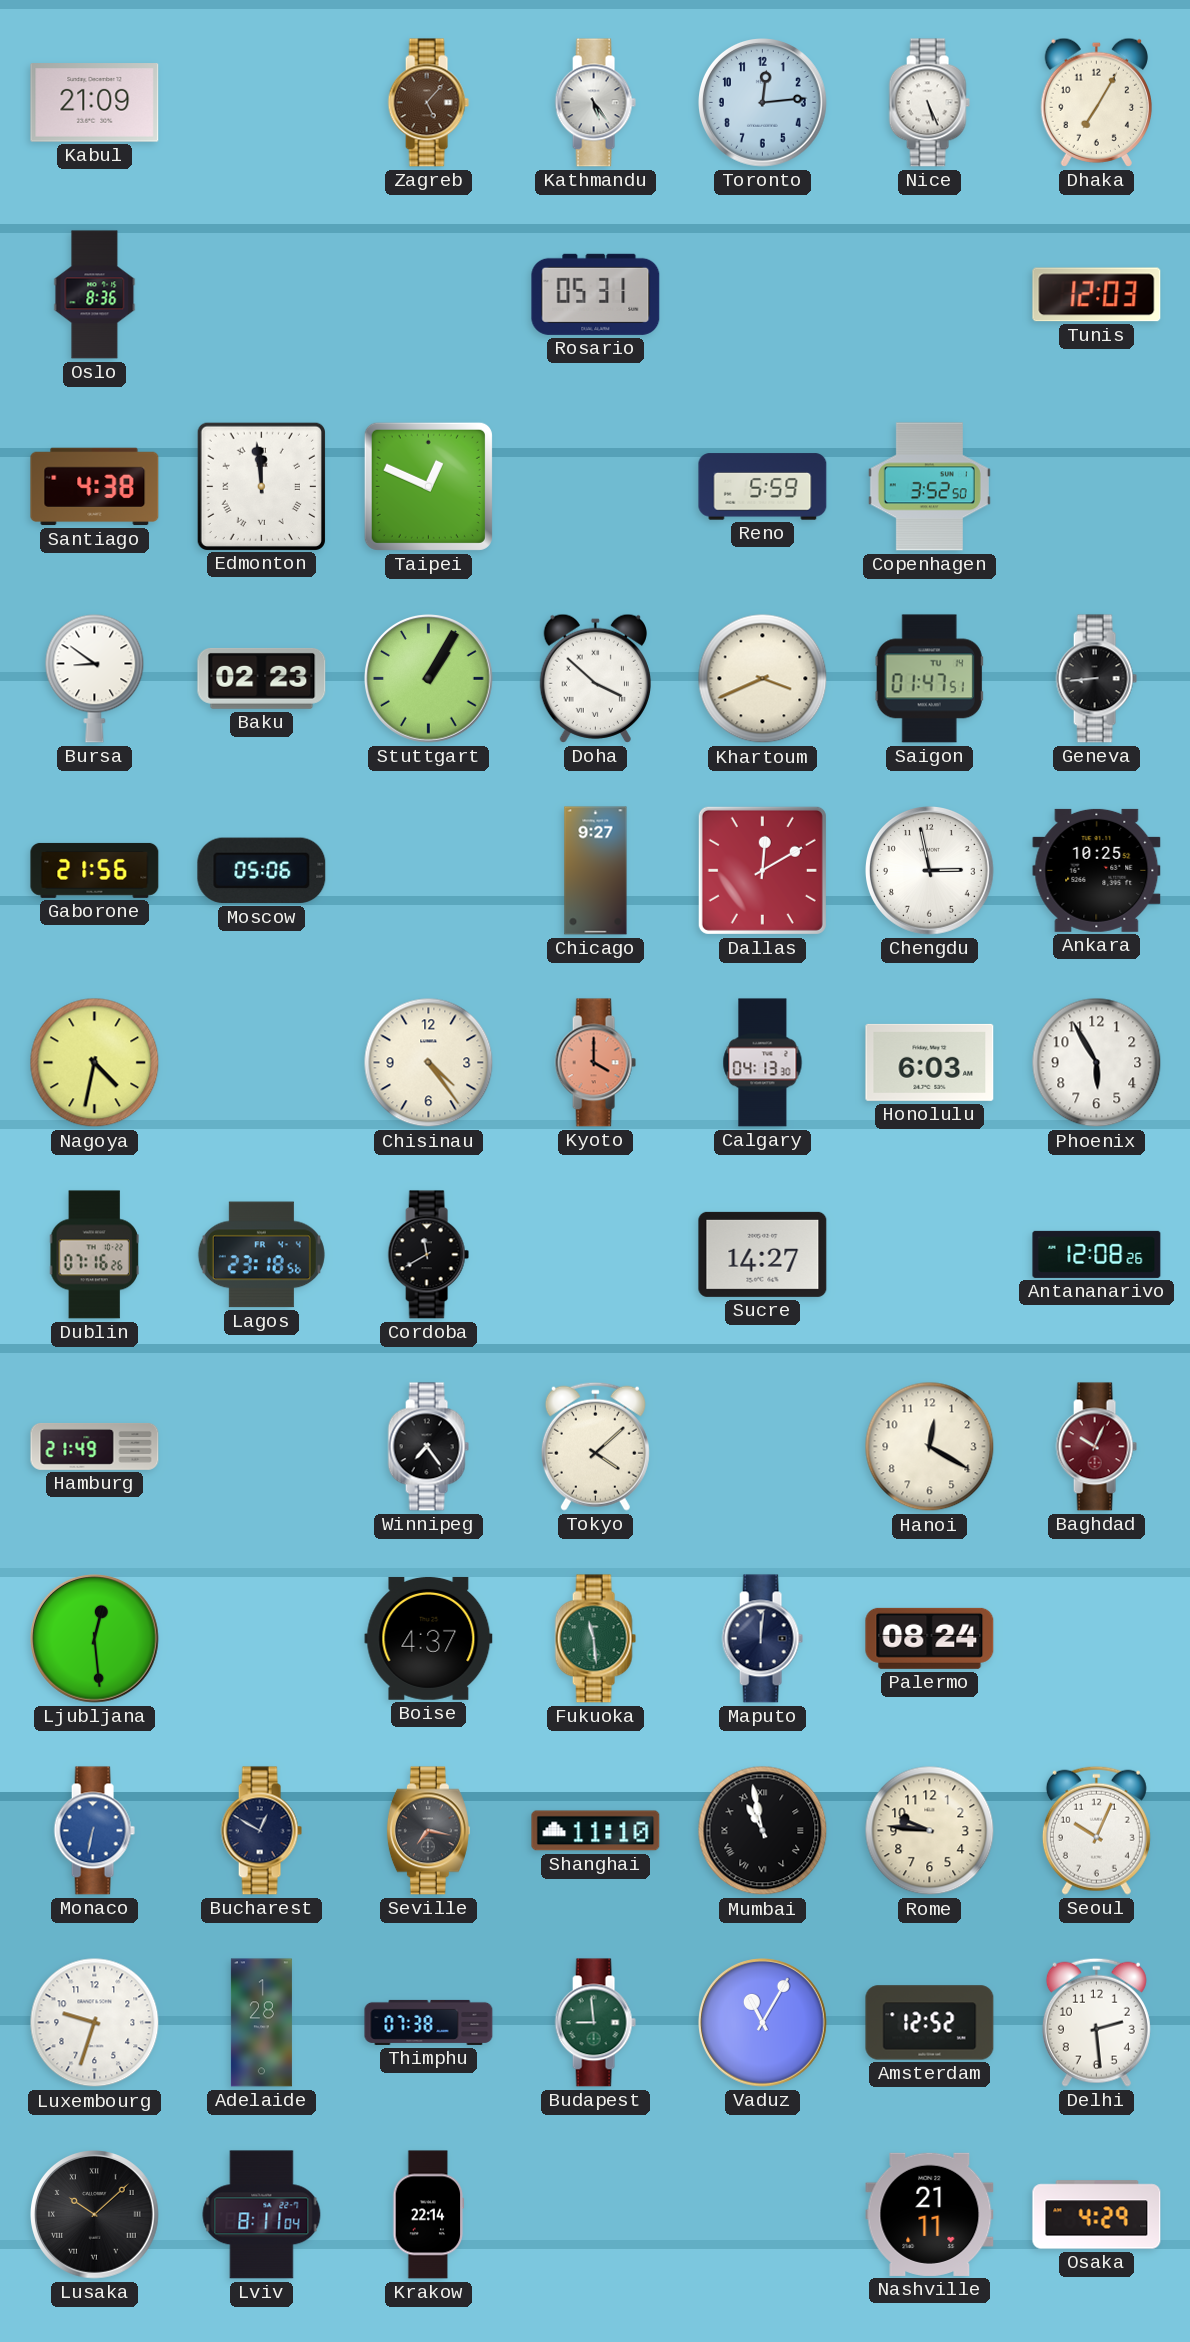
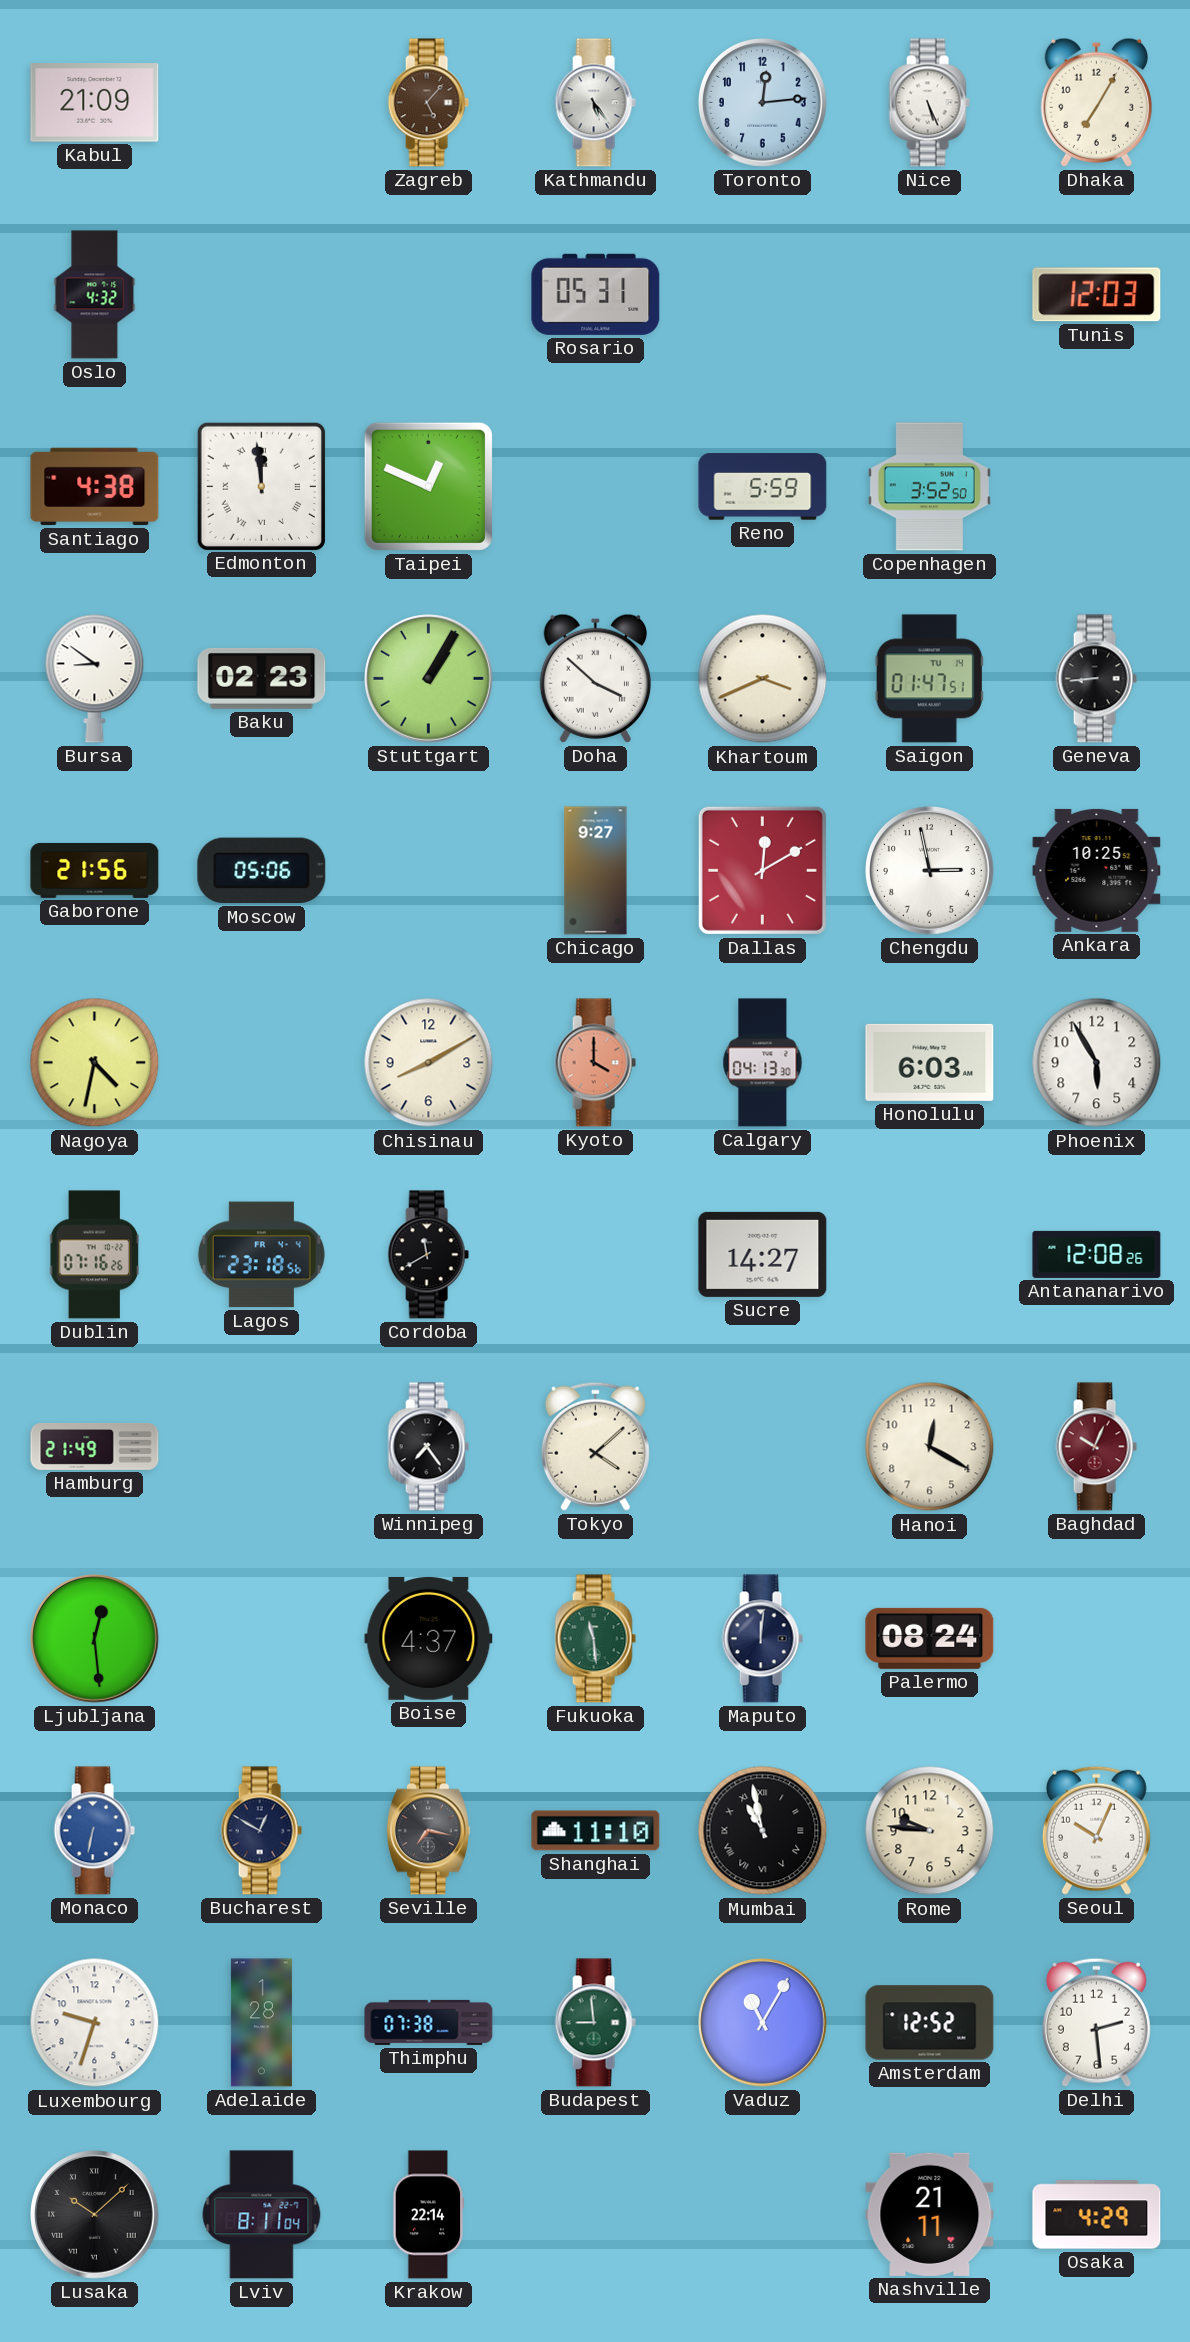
Oslo: 8:36 -> 4:32 (95, 295)
Chisinau: 4:24 -> 8:10 (429, 1063)
